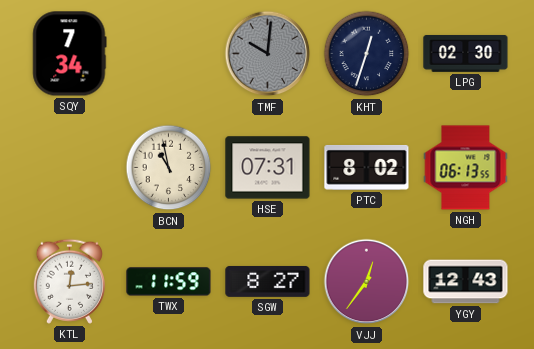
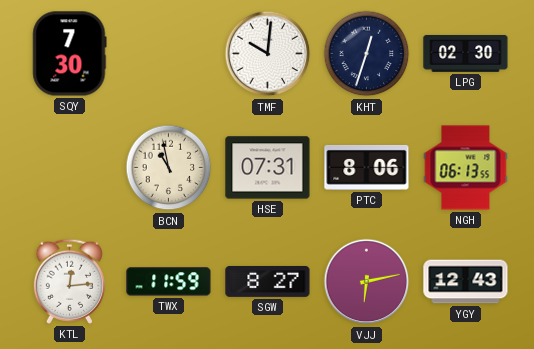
SQY: 7:34 -> 7:30 (70, 54)
TMF dial: grey -> white (268, 54)
PTC: 8:02 -> 8:06 (367, 167)
VJJ: 12:36 -> 6:13 (367, 282)
